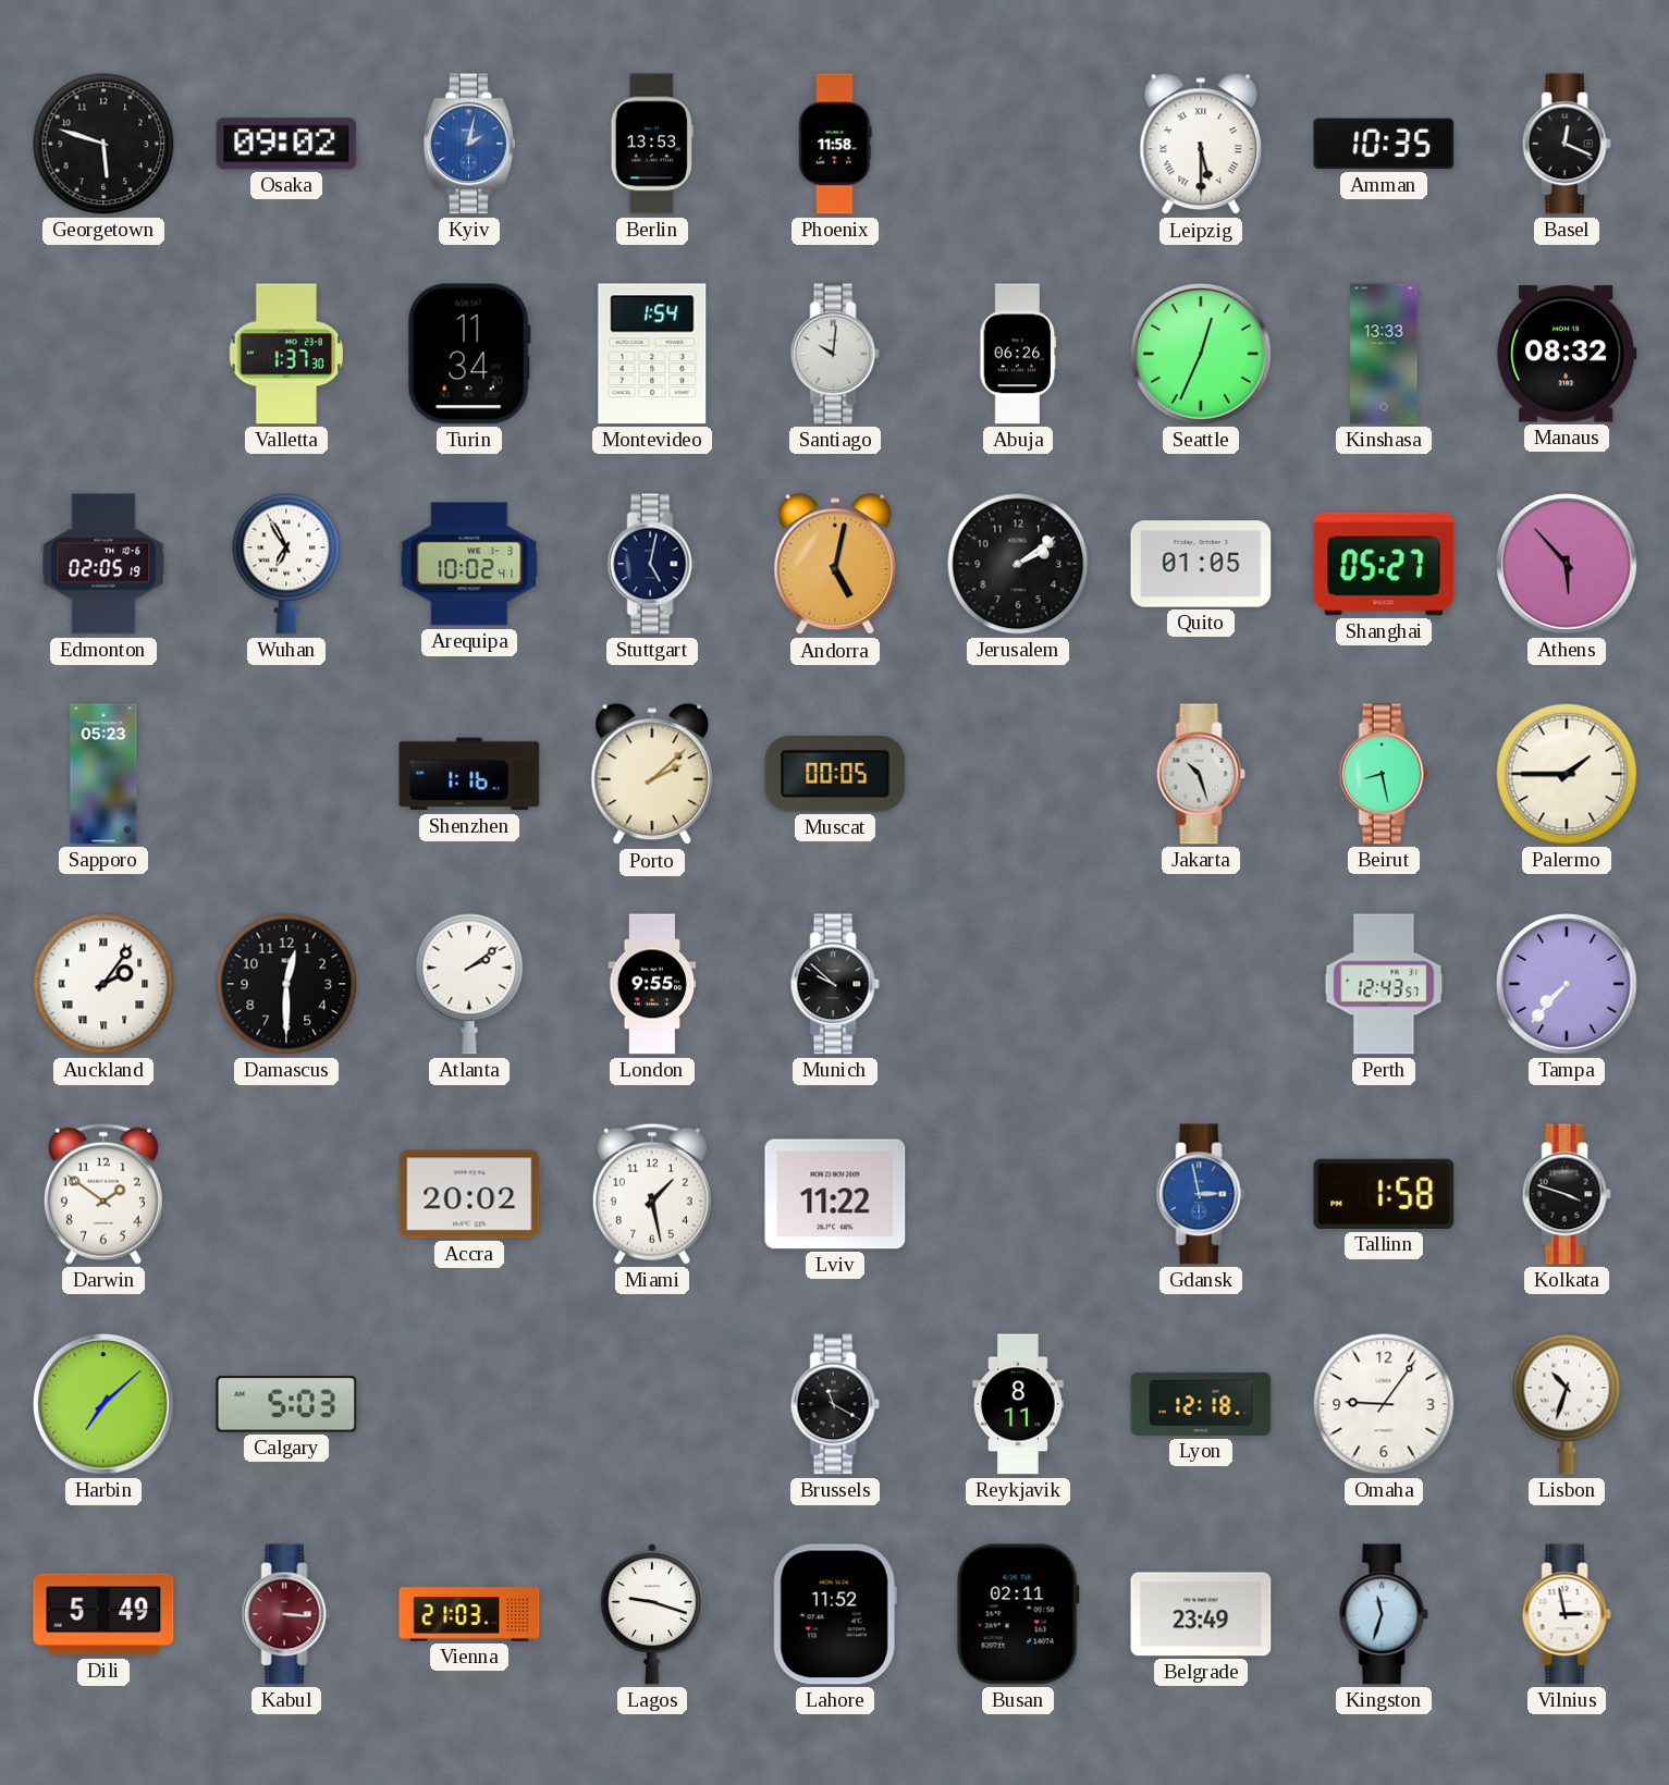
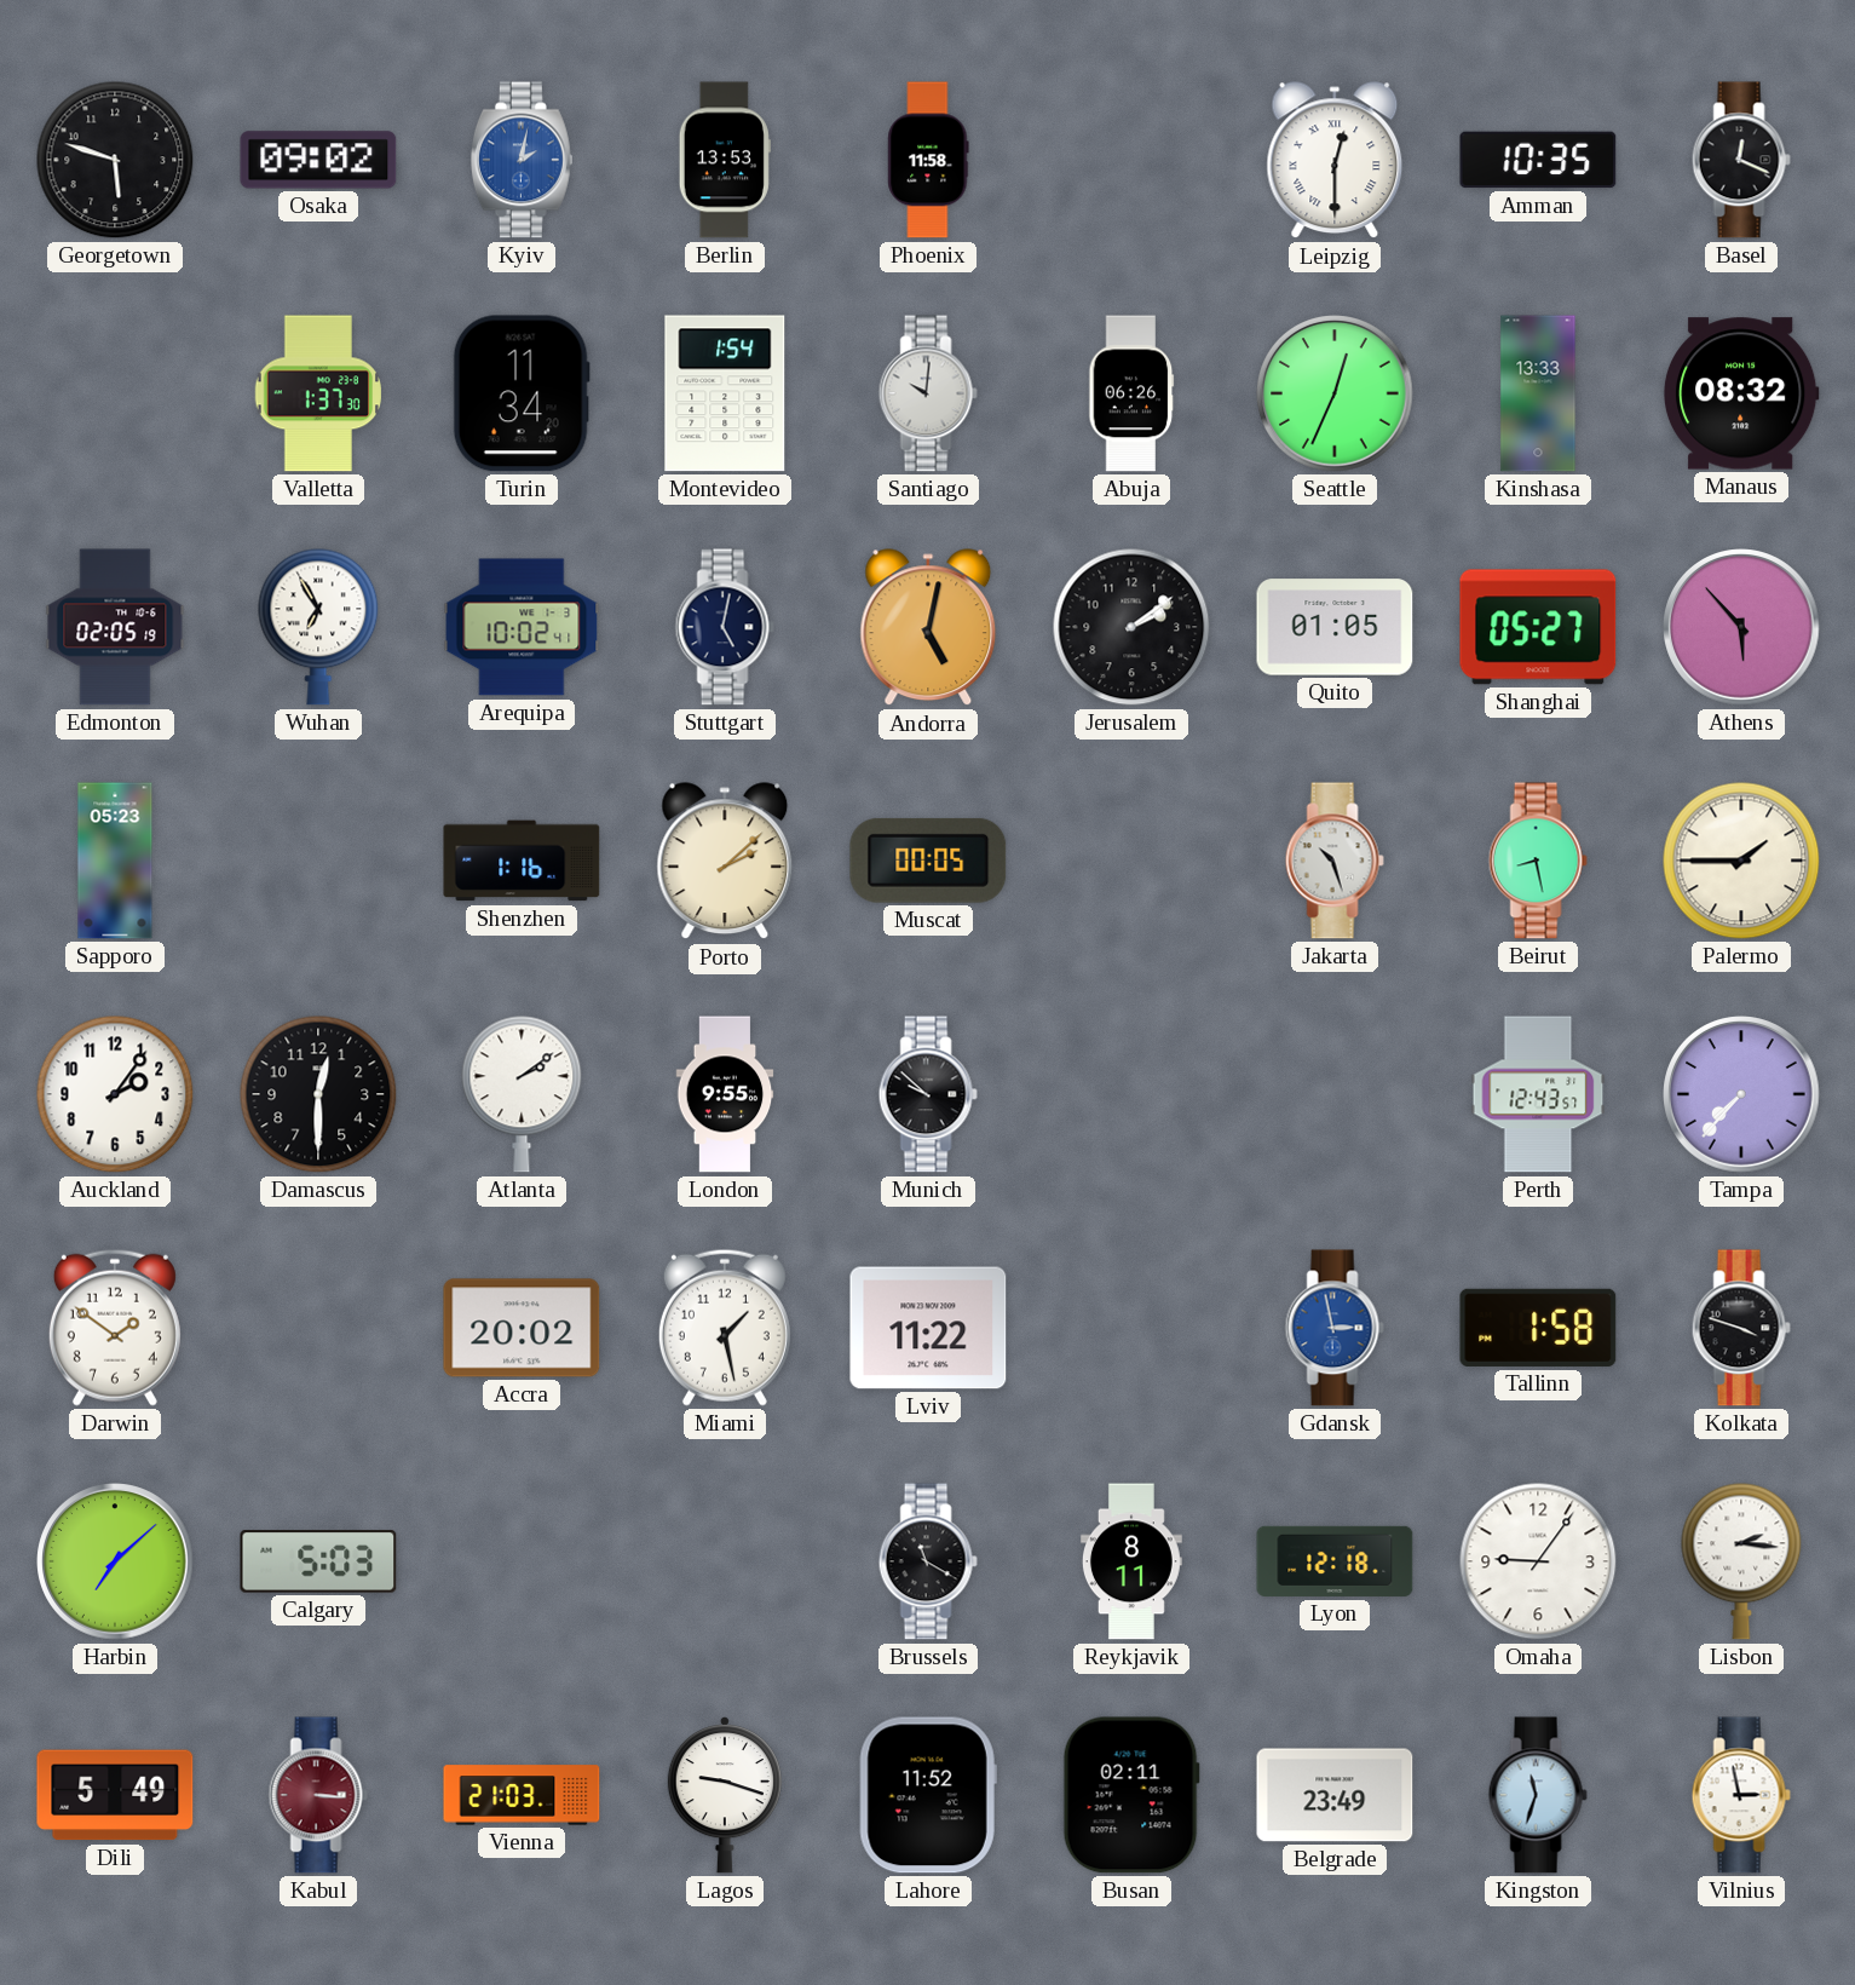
Leipzig: 5:30 -> 12:30 (1335, 161)
Auckland numerals: Roman -> Arabic (115, 1094)
Lisbon: 10:33 -> 2:16 (1741, 1561)
